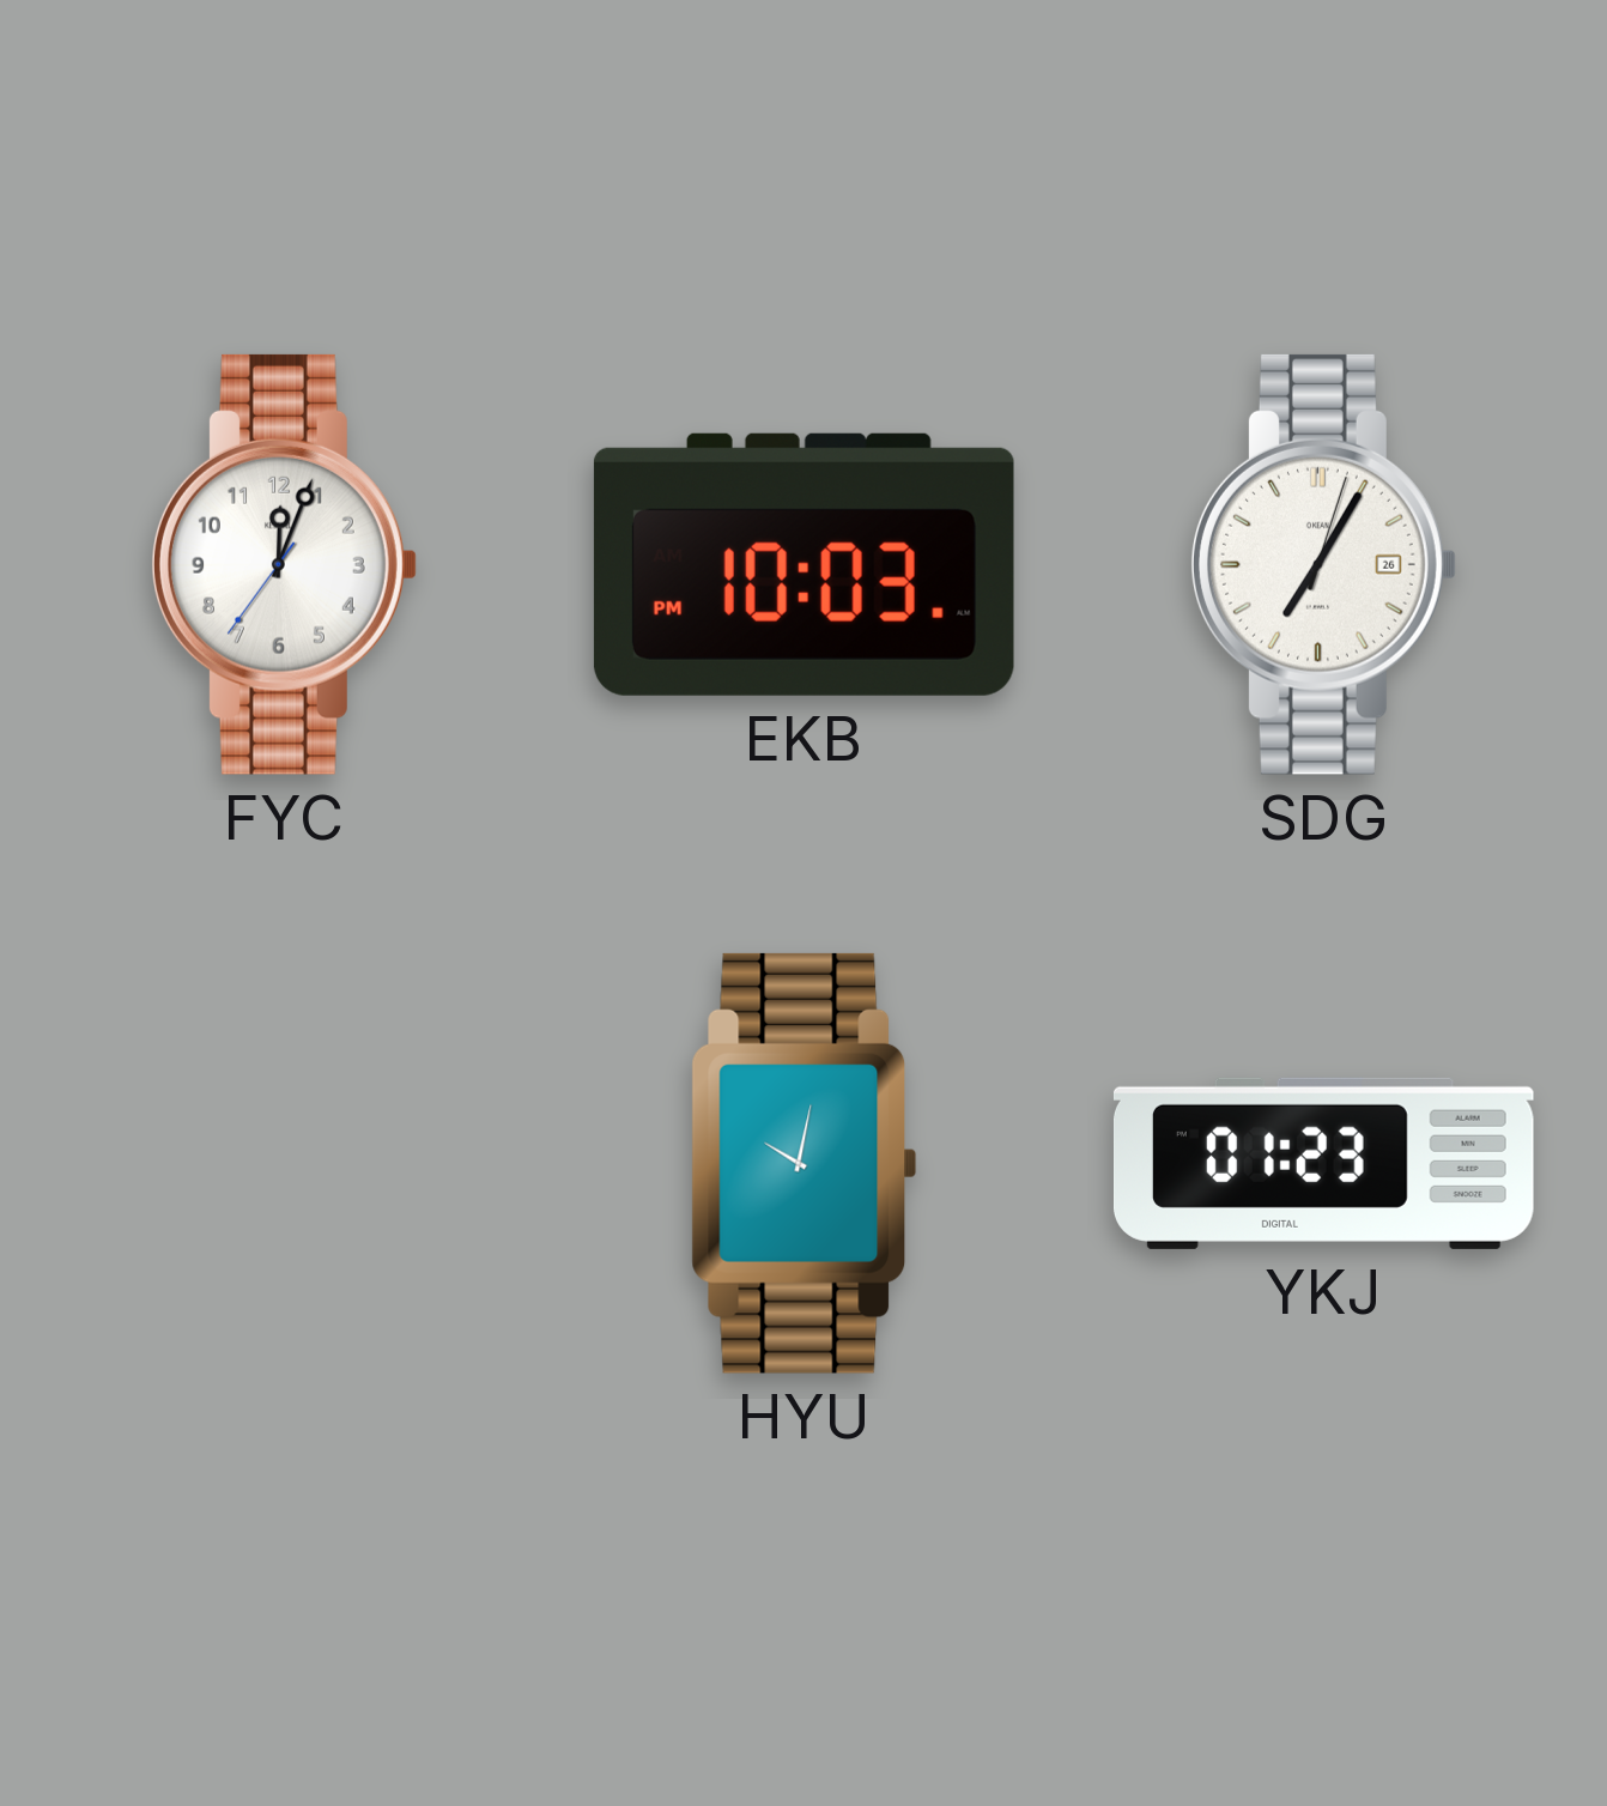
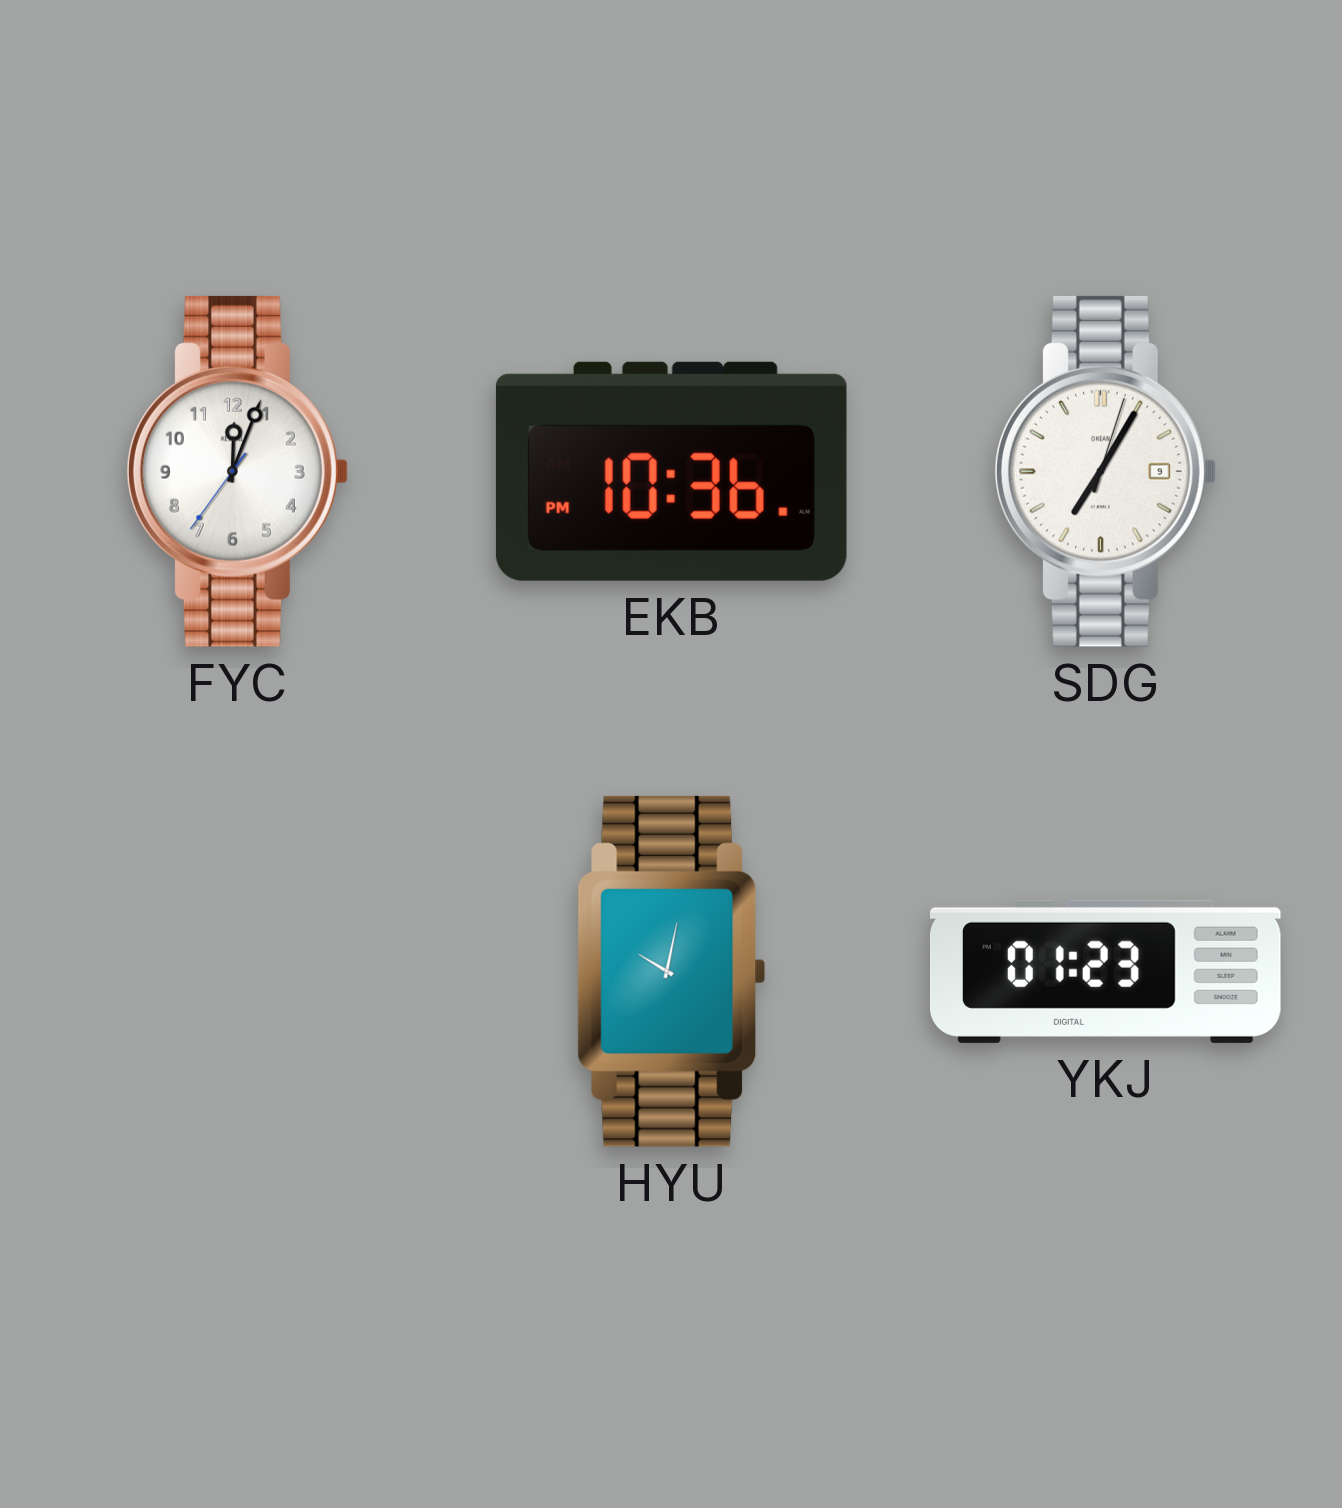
EKB: 10:03 -> 10:36 (671, 471)
SDG date: 26 -> 9 (1106, 471)
